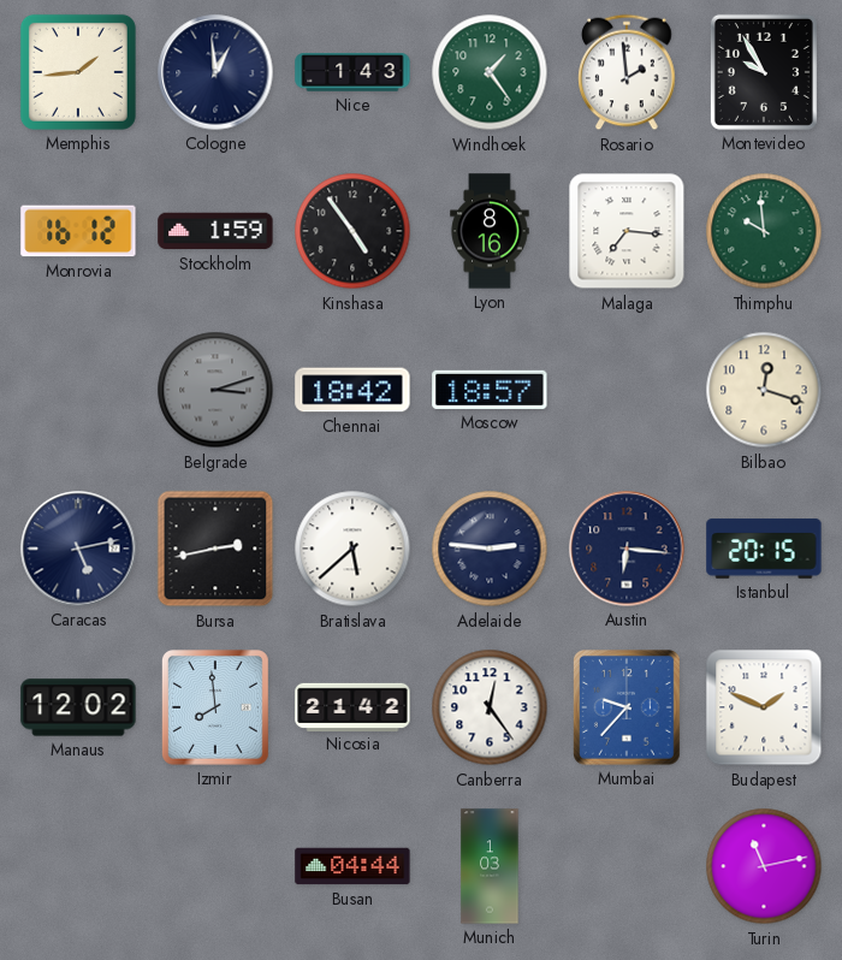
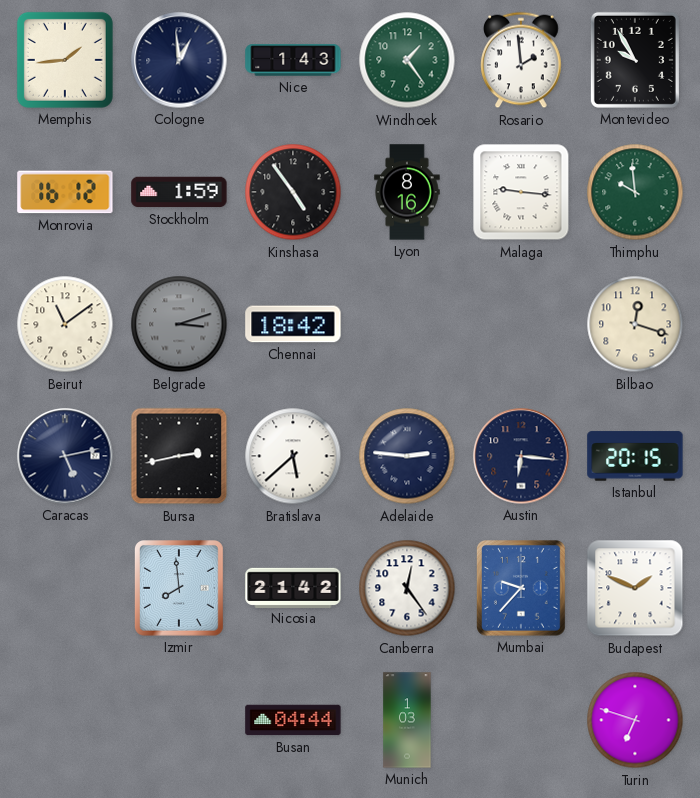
Malaga: 7:16 -> 9:16 (521, 192)
Beirut: none -> 11:09 (65, 324)
Moscow: 18:57 -> none (490, 390)
Manaus: 12:02 -> none (78, 707)
Turin: 11:13 -> 6:48 (635, 720)
